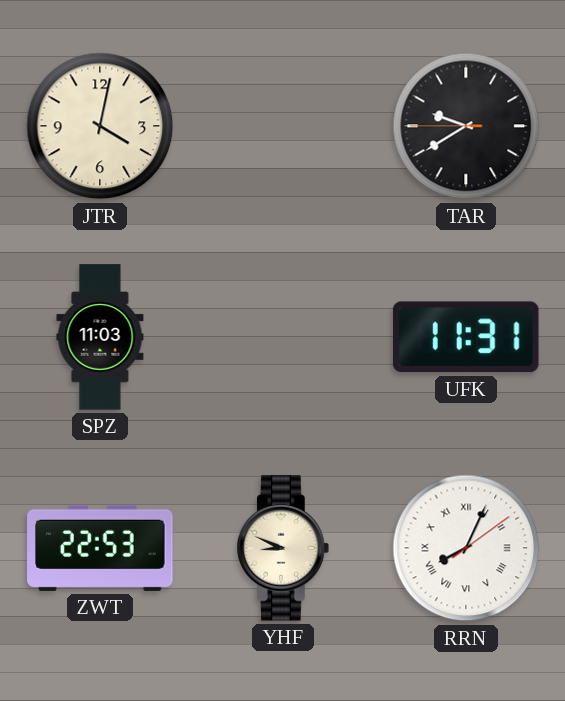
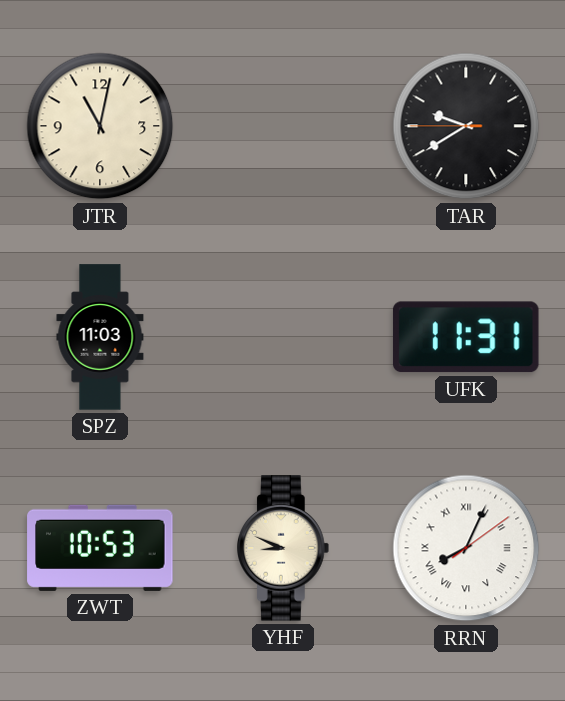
JTR: 4:02 -> 11:02 (100, 126)
ZWT: 22:53 -> 10:53 (100, 548)
